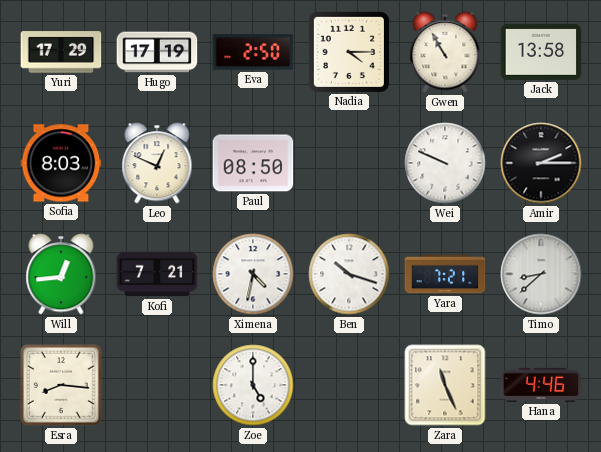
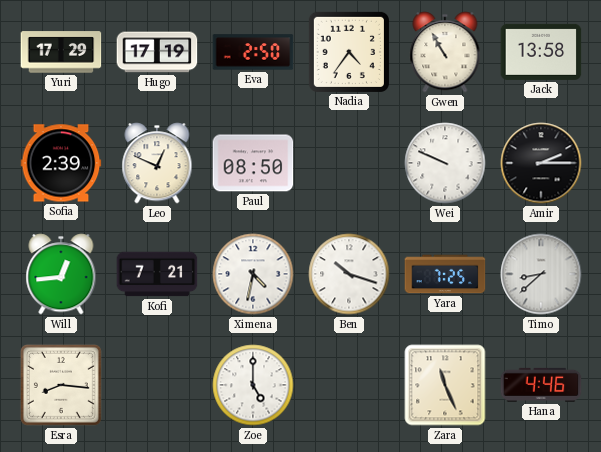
Nadia: 4:15 -> 4:36 (349, 52)
Sofia: 8:03 -> 2:39 (61, 163)
Yara: 7:21 -> 7:25 (445, 274)
